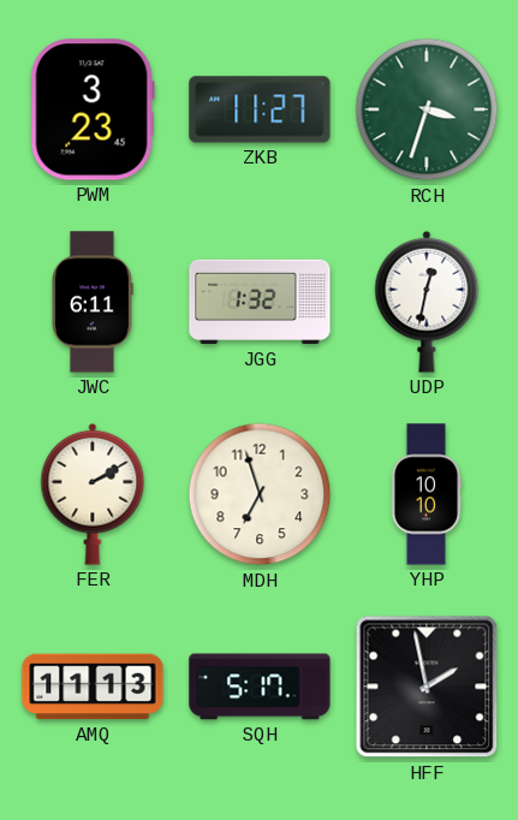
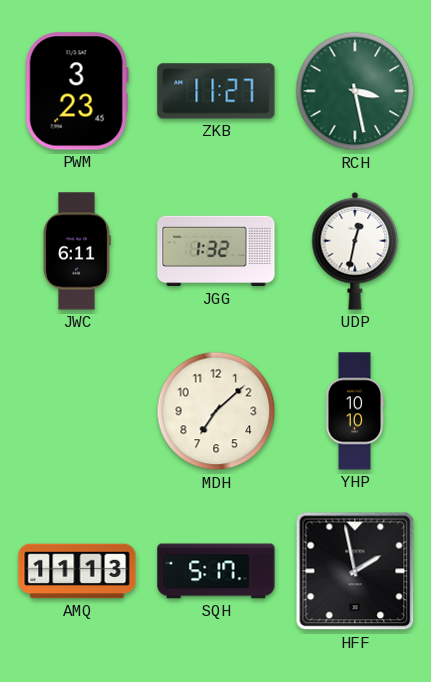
RCH: 3:33 -> 3:28 (355, 91)
FER: 2:10 -> none (93, 494)
MDH: 6:57 -> 7:08 (216, 411)
